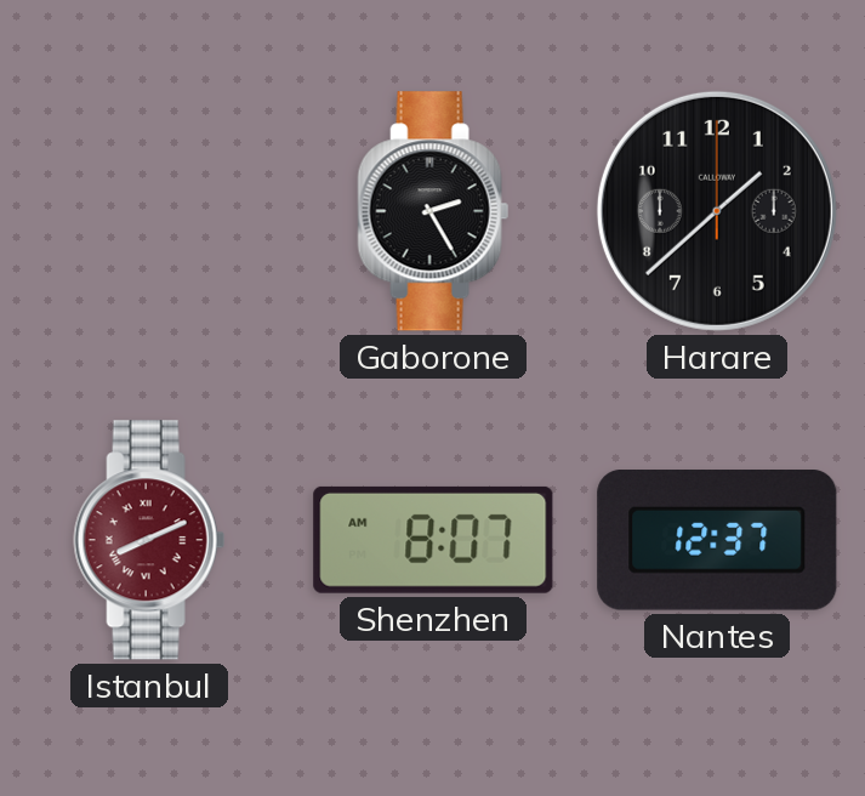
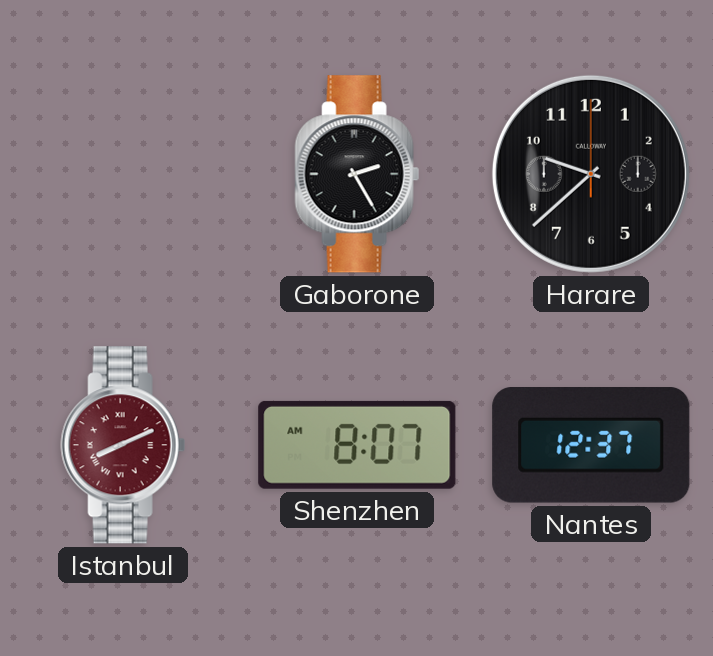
Harare: 1:38 -> 9:38 (591, 174)
